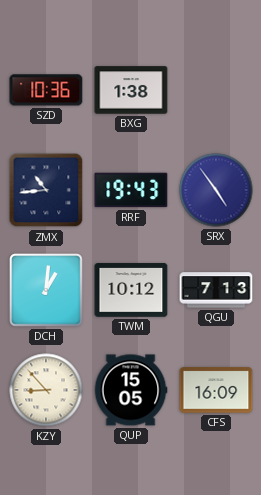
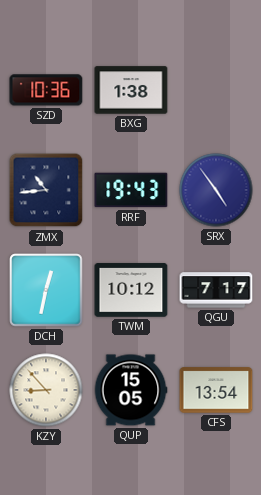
DCH: 1:01 -> 12:32 (46, 290)
QGU: 7:13 -> 7:17 (216, 290)
CFS: 16:09 -> 13:54 (216, 390)
